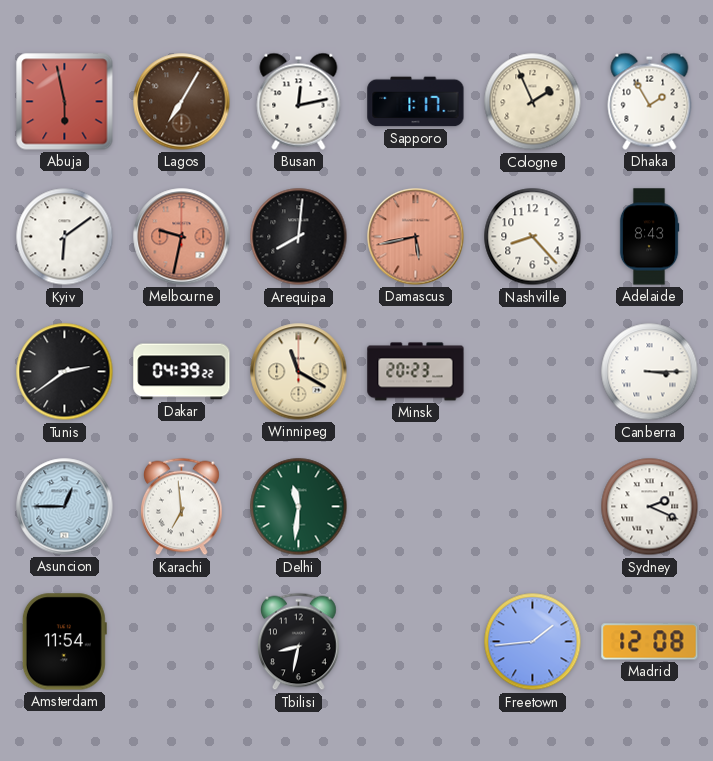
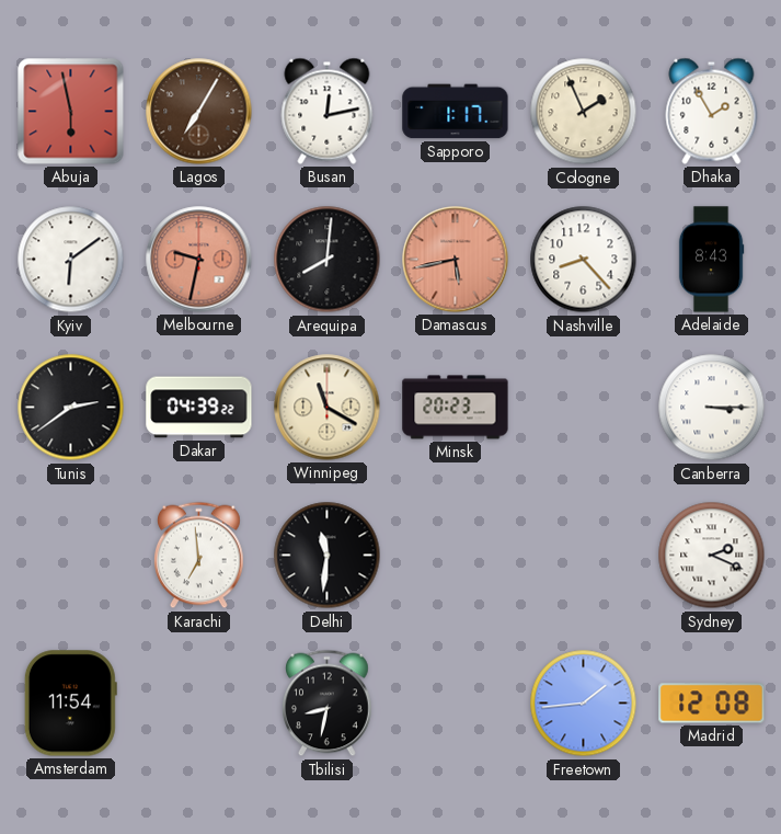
Asuncion: 12:45 -> none (65, 507)
Delhi dial: green -> black (328, 556)
